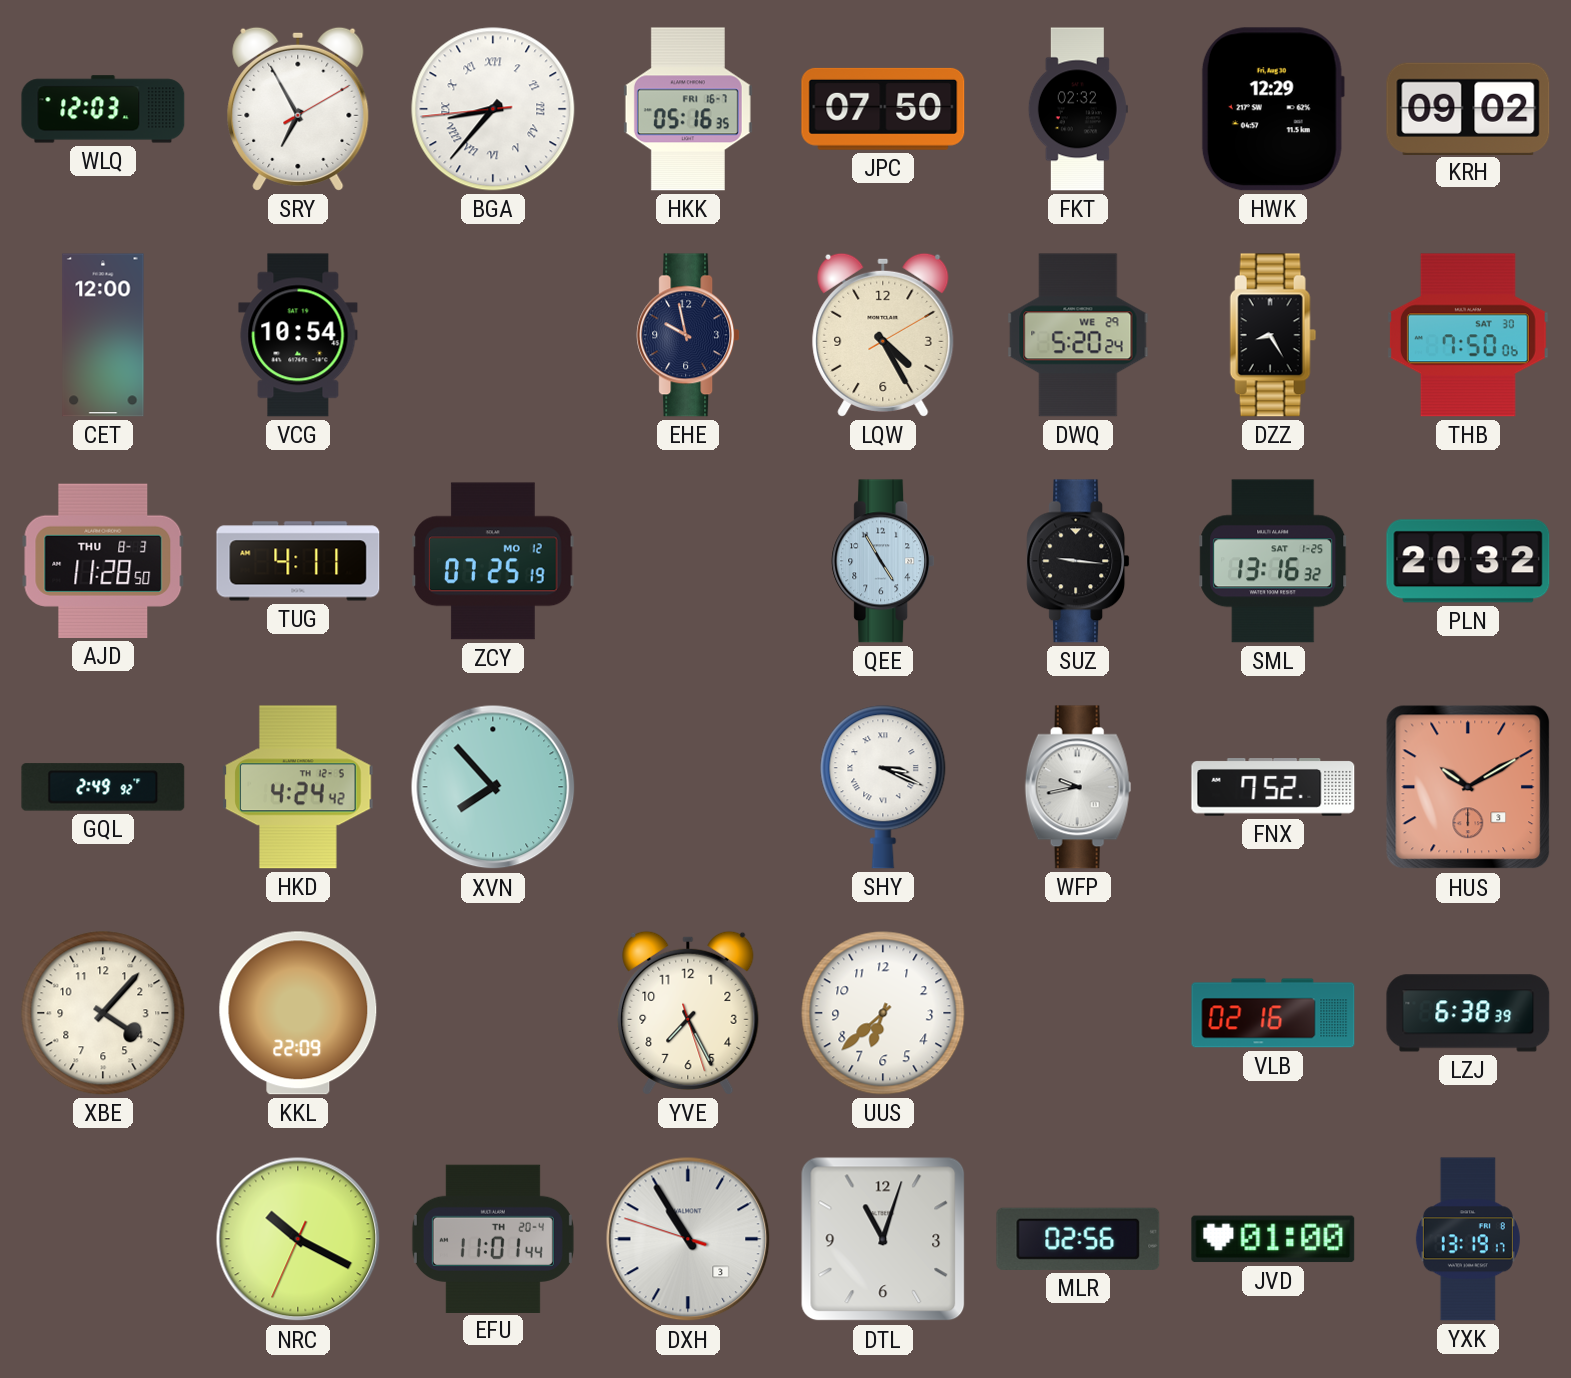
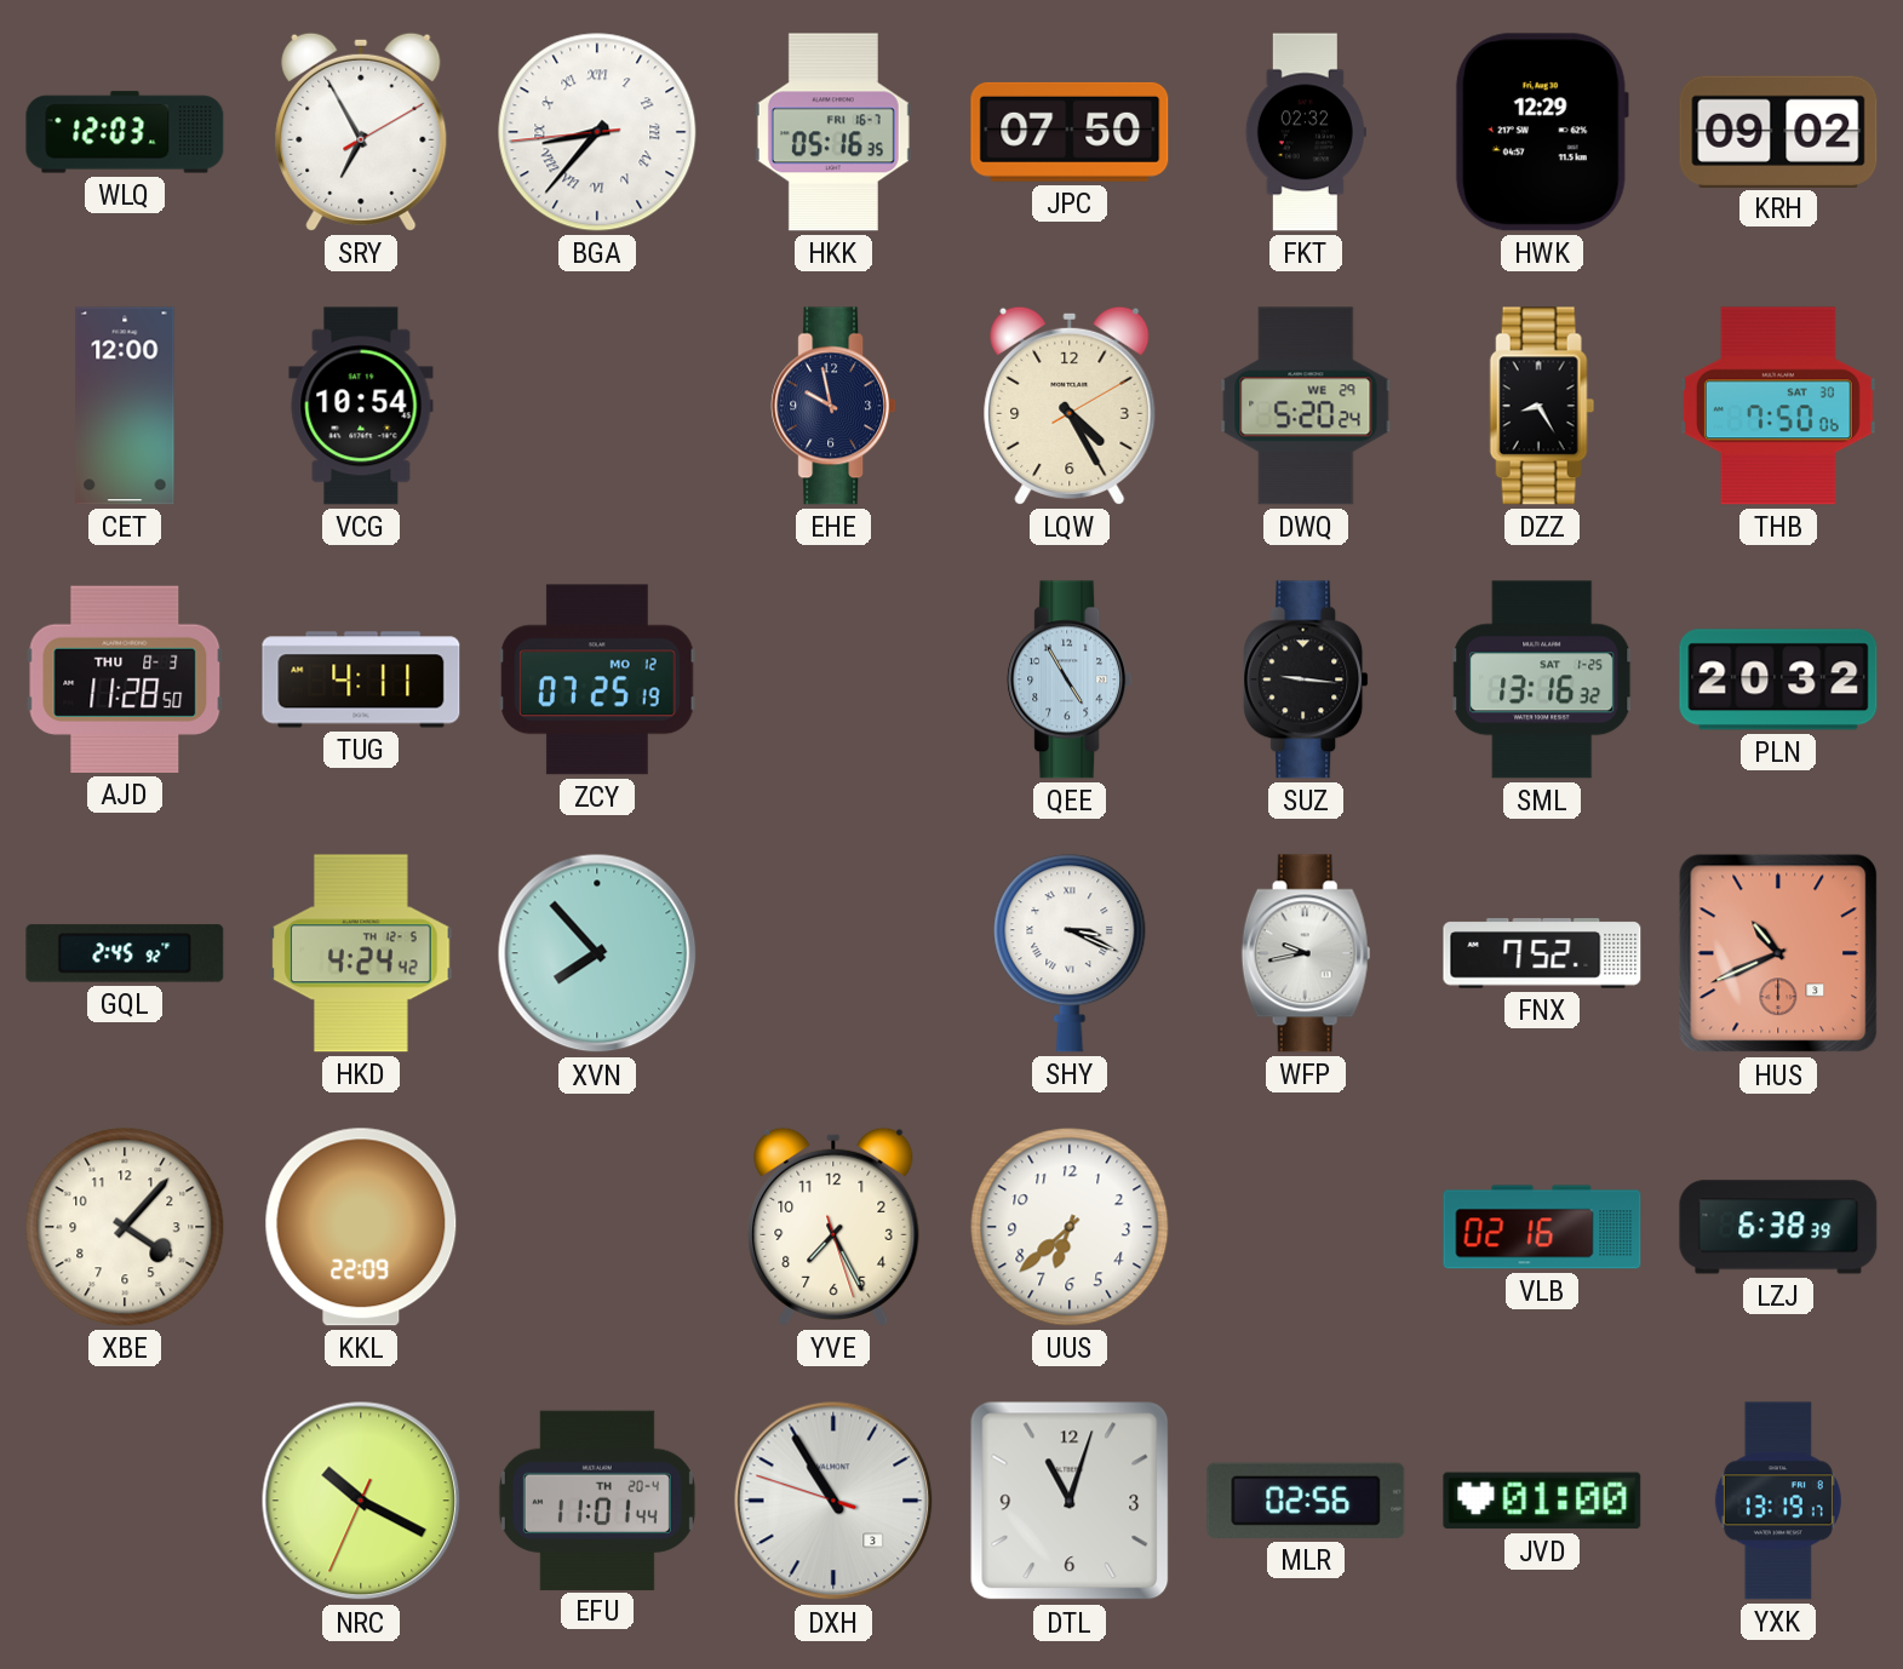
GQL: 2:49 -> 2:45 (125, 953)
HUS: 10:10 -> 10:41 (1778, 953)
